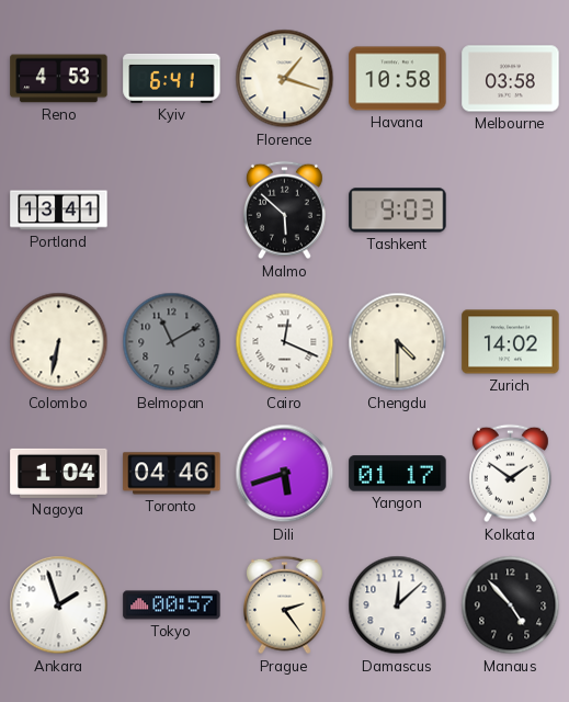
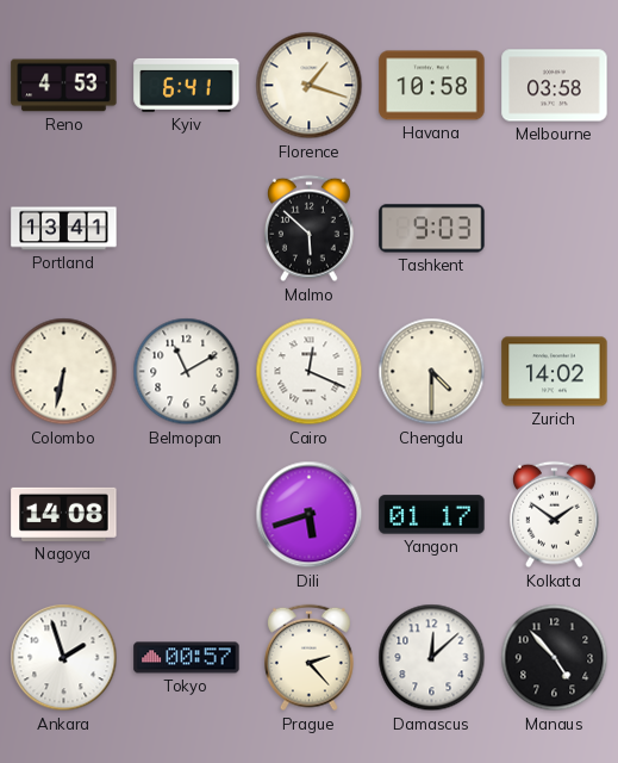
Belmopan dial: grey -> white (187, 372)
Nagoya: 1:04 -> 14:08 (64, 514)
Toronto: 04:46 -> none (172, 474)
Prague: 2:24 -> 2:23 (308, 658)
